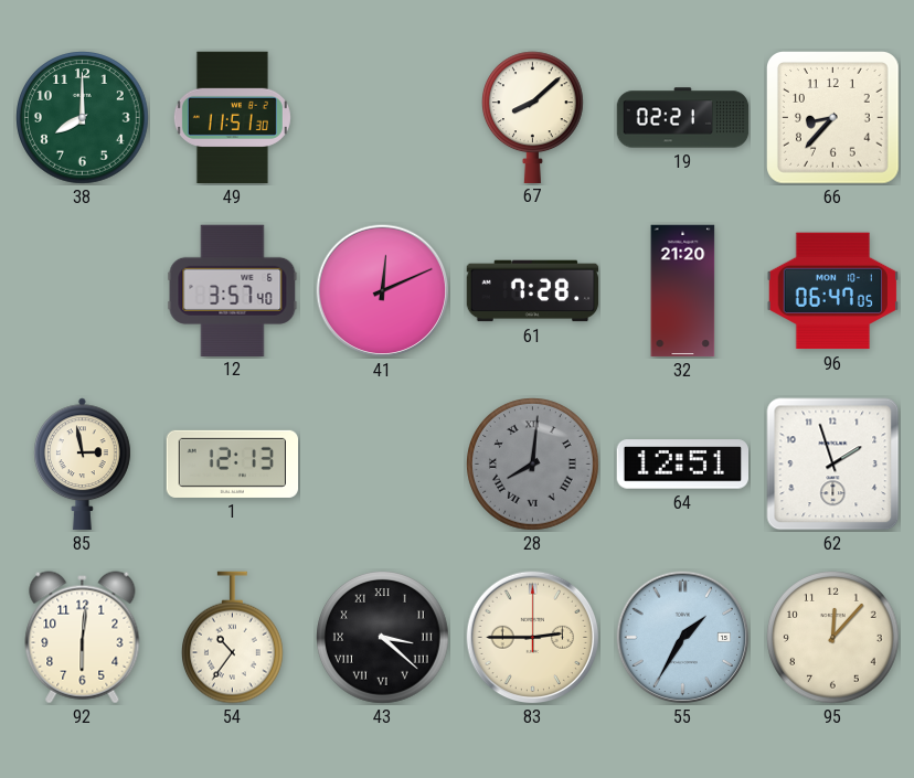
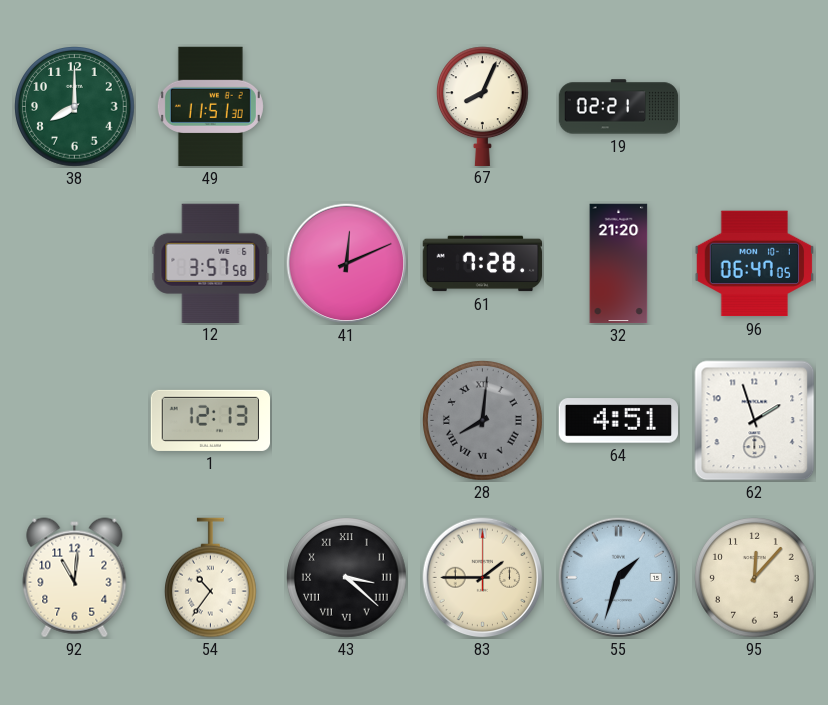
67: 8:08 -> 8:04 (483, 106)
66: 8:37 -> none (833, 118)
12: 3:57:40 -> 3:57:58 (211, 263)
85: 2:58 -> none (83, 465)
64: 12:51 -> 4:51 (618, 421)
92: 6:01 -> 11:01 (75, 578)
83: 2:45 -> 1:45 (483, 578)
55: 1:35 -> 1:33 (619, 578)
